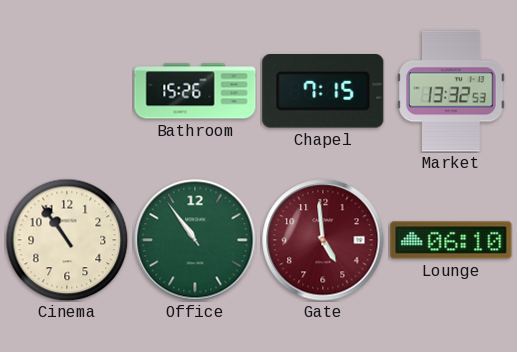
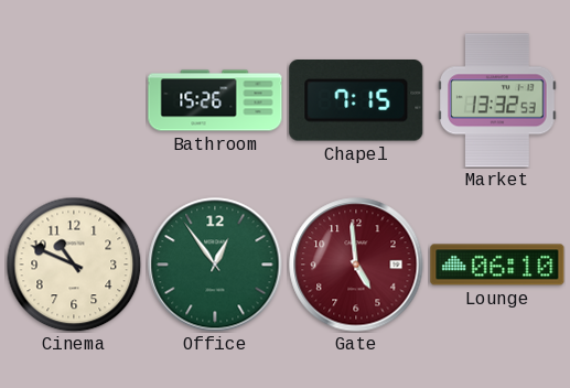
Cinema: 10:54 -> 10:49 (74, 265)
Office: 10:54 -> 12:54 (215, 265)
